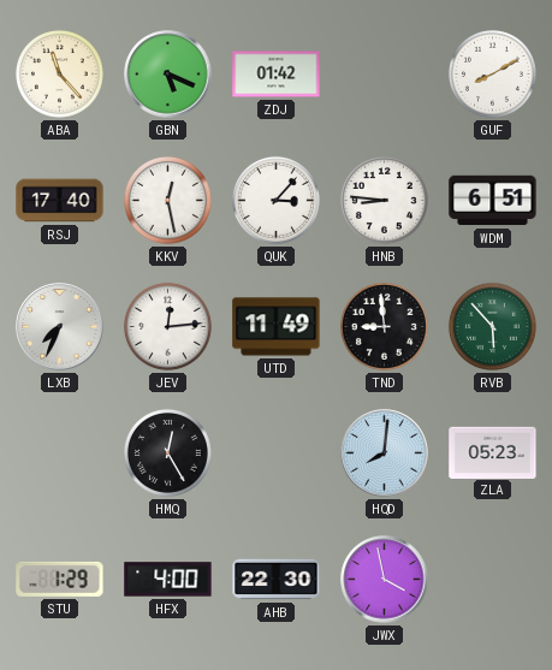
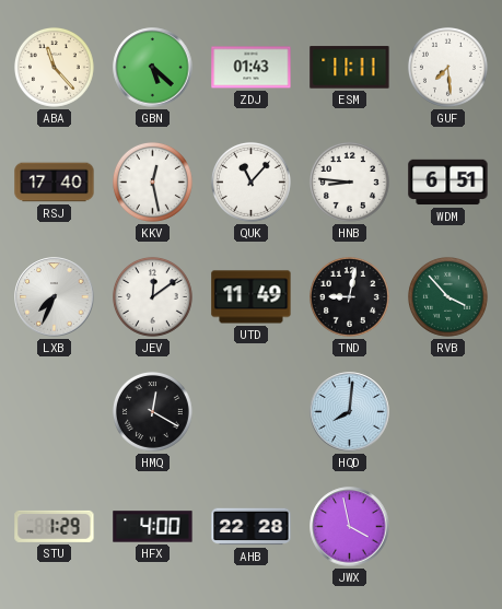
GBN: 5:19 -> 5:22 (153, 68)
ZDJ: 01:42 -> 01:43 (252, 68)
ESM: none -> 11:11 (350, 68)
GUF: 8:10 -> 7:29 (447, 67)
QUK: 3:07 -> 11:07 (250, 181)
JEV: 12:14 -> 12:09 (152, 296)
TND: 8:59 -> 9:02 (349, 296)
RVB: 5:53 -> 3:53 (447, 296)
HMQ: 12:25 -> 12:20 (152, 411)
ZLA: 05:23 -> none (493, 452)
AHB: 22:30 -> 22:28 (252, 527)
